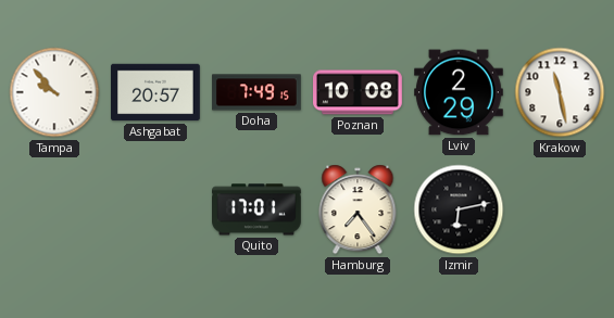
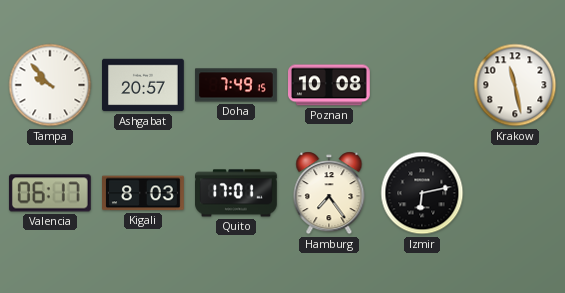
Lviv: 2:29 -> none (460, 92)
Valencia: none -> 06:17 (50, 193)
Kigali: none -> 8:03 (144, 193)
